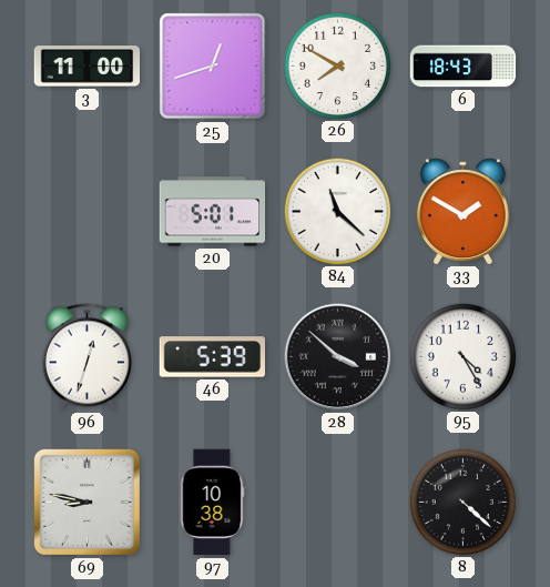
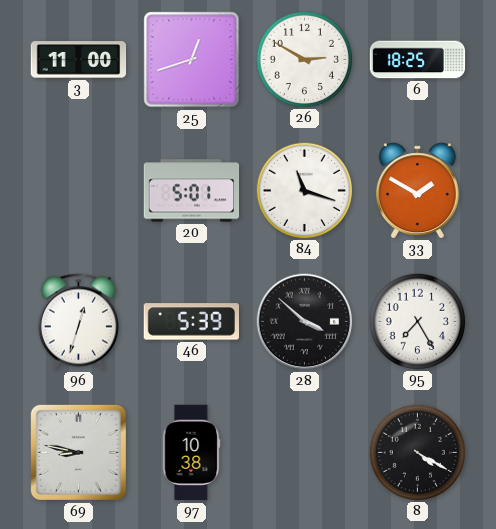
26: 7:50 -> 2:50 (304, 59)
6: 18:43 -> 18:25 (418, 60)
84: 11:22 -> 11:18 (304, 190)
95: 4:25 -> 7:25 (417, 321)
8: 4:22 -> 4:20 (417, 452)
